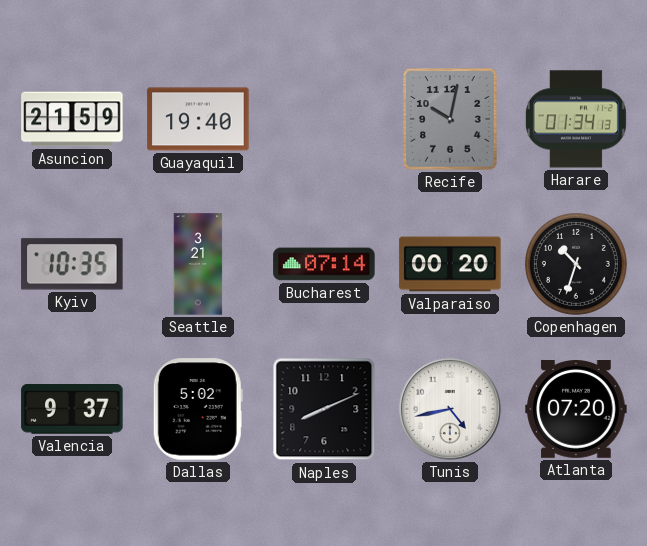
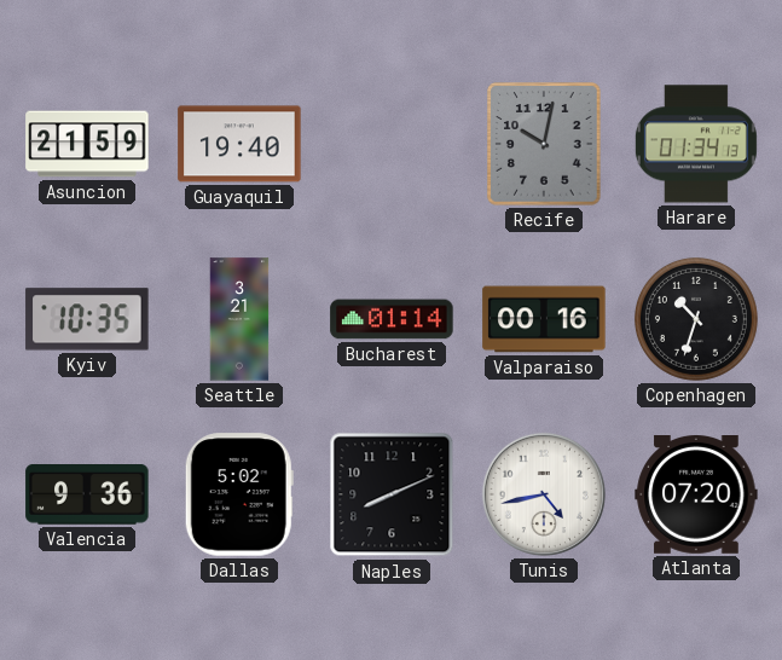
Bucharest: 07:14 -> 01:14 (392, 319)
Valparaiso: 00:20 -> 00:16 (544, 319)
Valencia: 9:37 -> 9:36 (87, 494)
